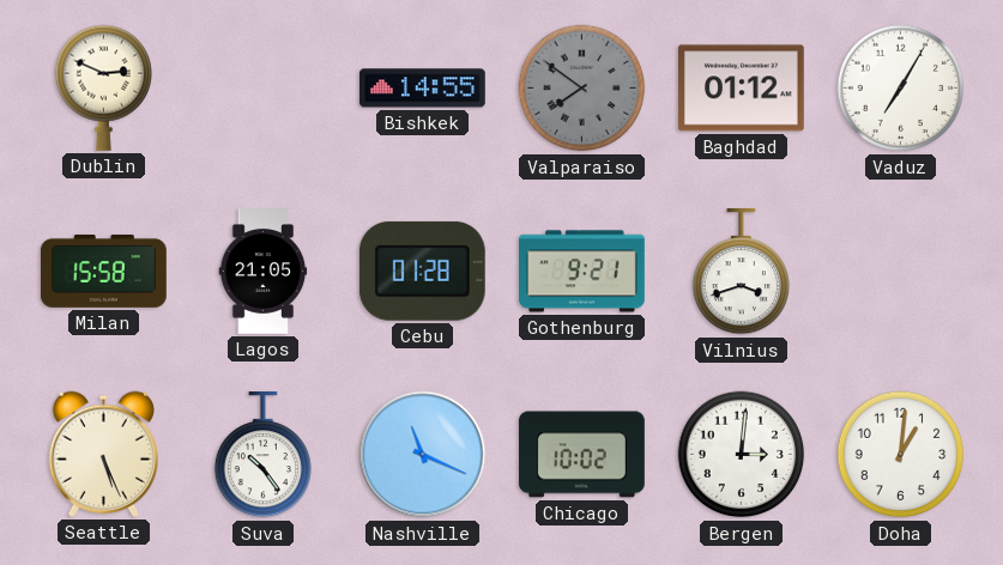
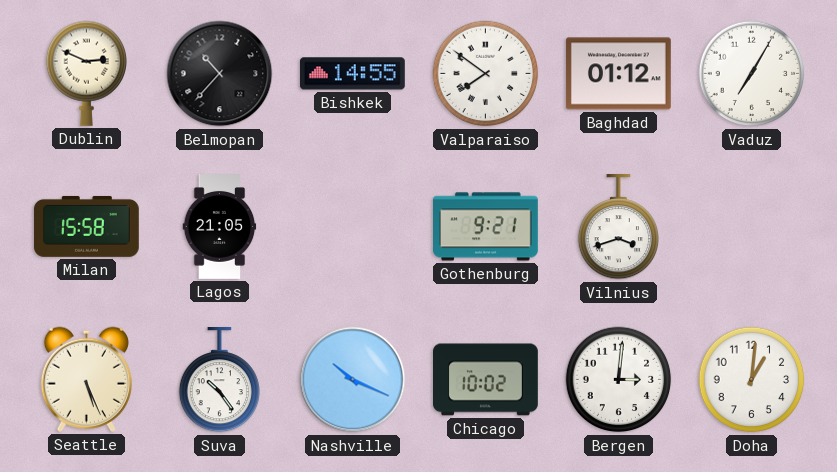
Belmopan: none -> 10:37 (220, 74)
Valparaiso dial: grey -> white (486, 74)
Cebu: 01:28 -> none (422, 271)
Nashville: 11:19 -> 10:19 (353, 380)
